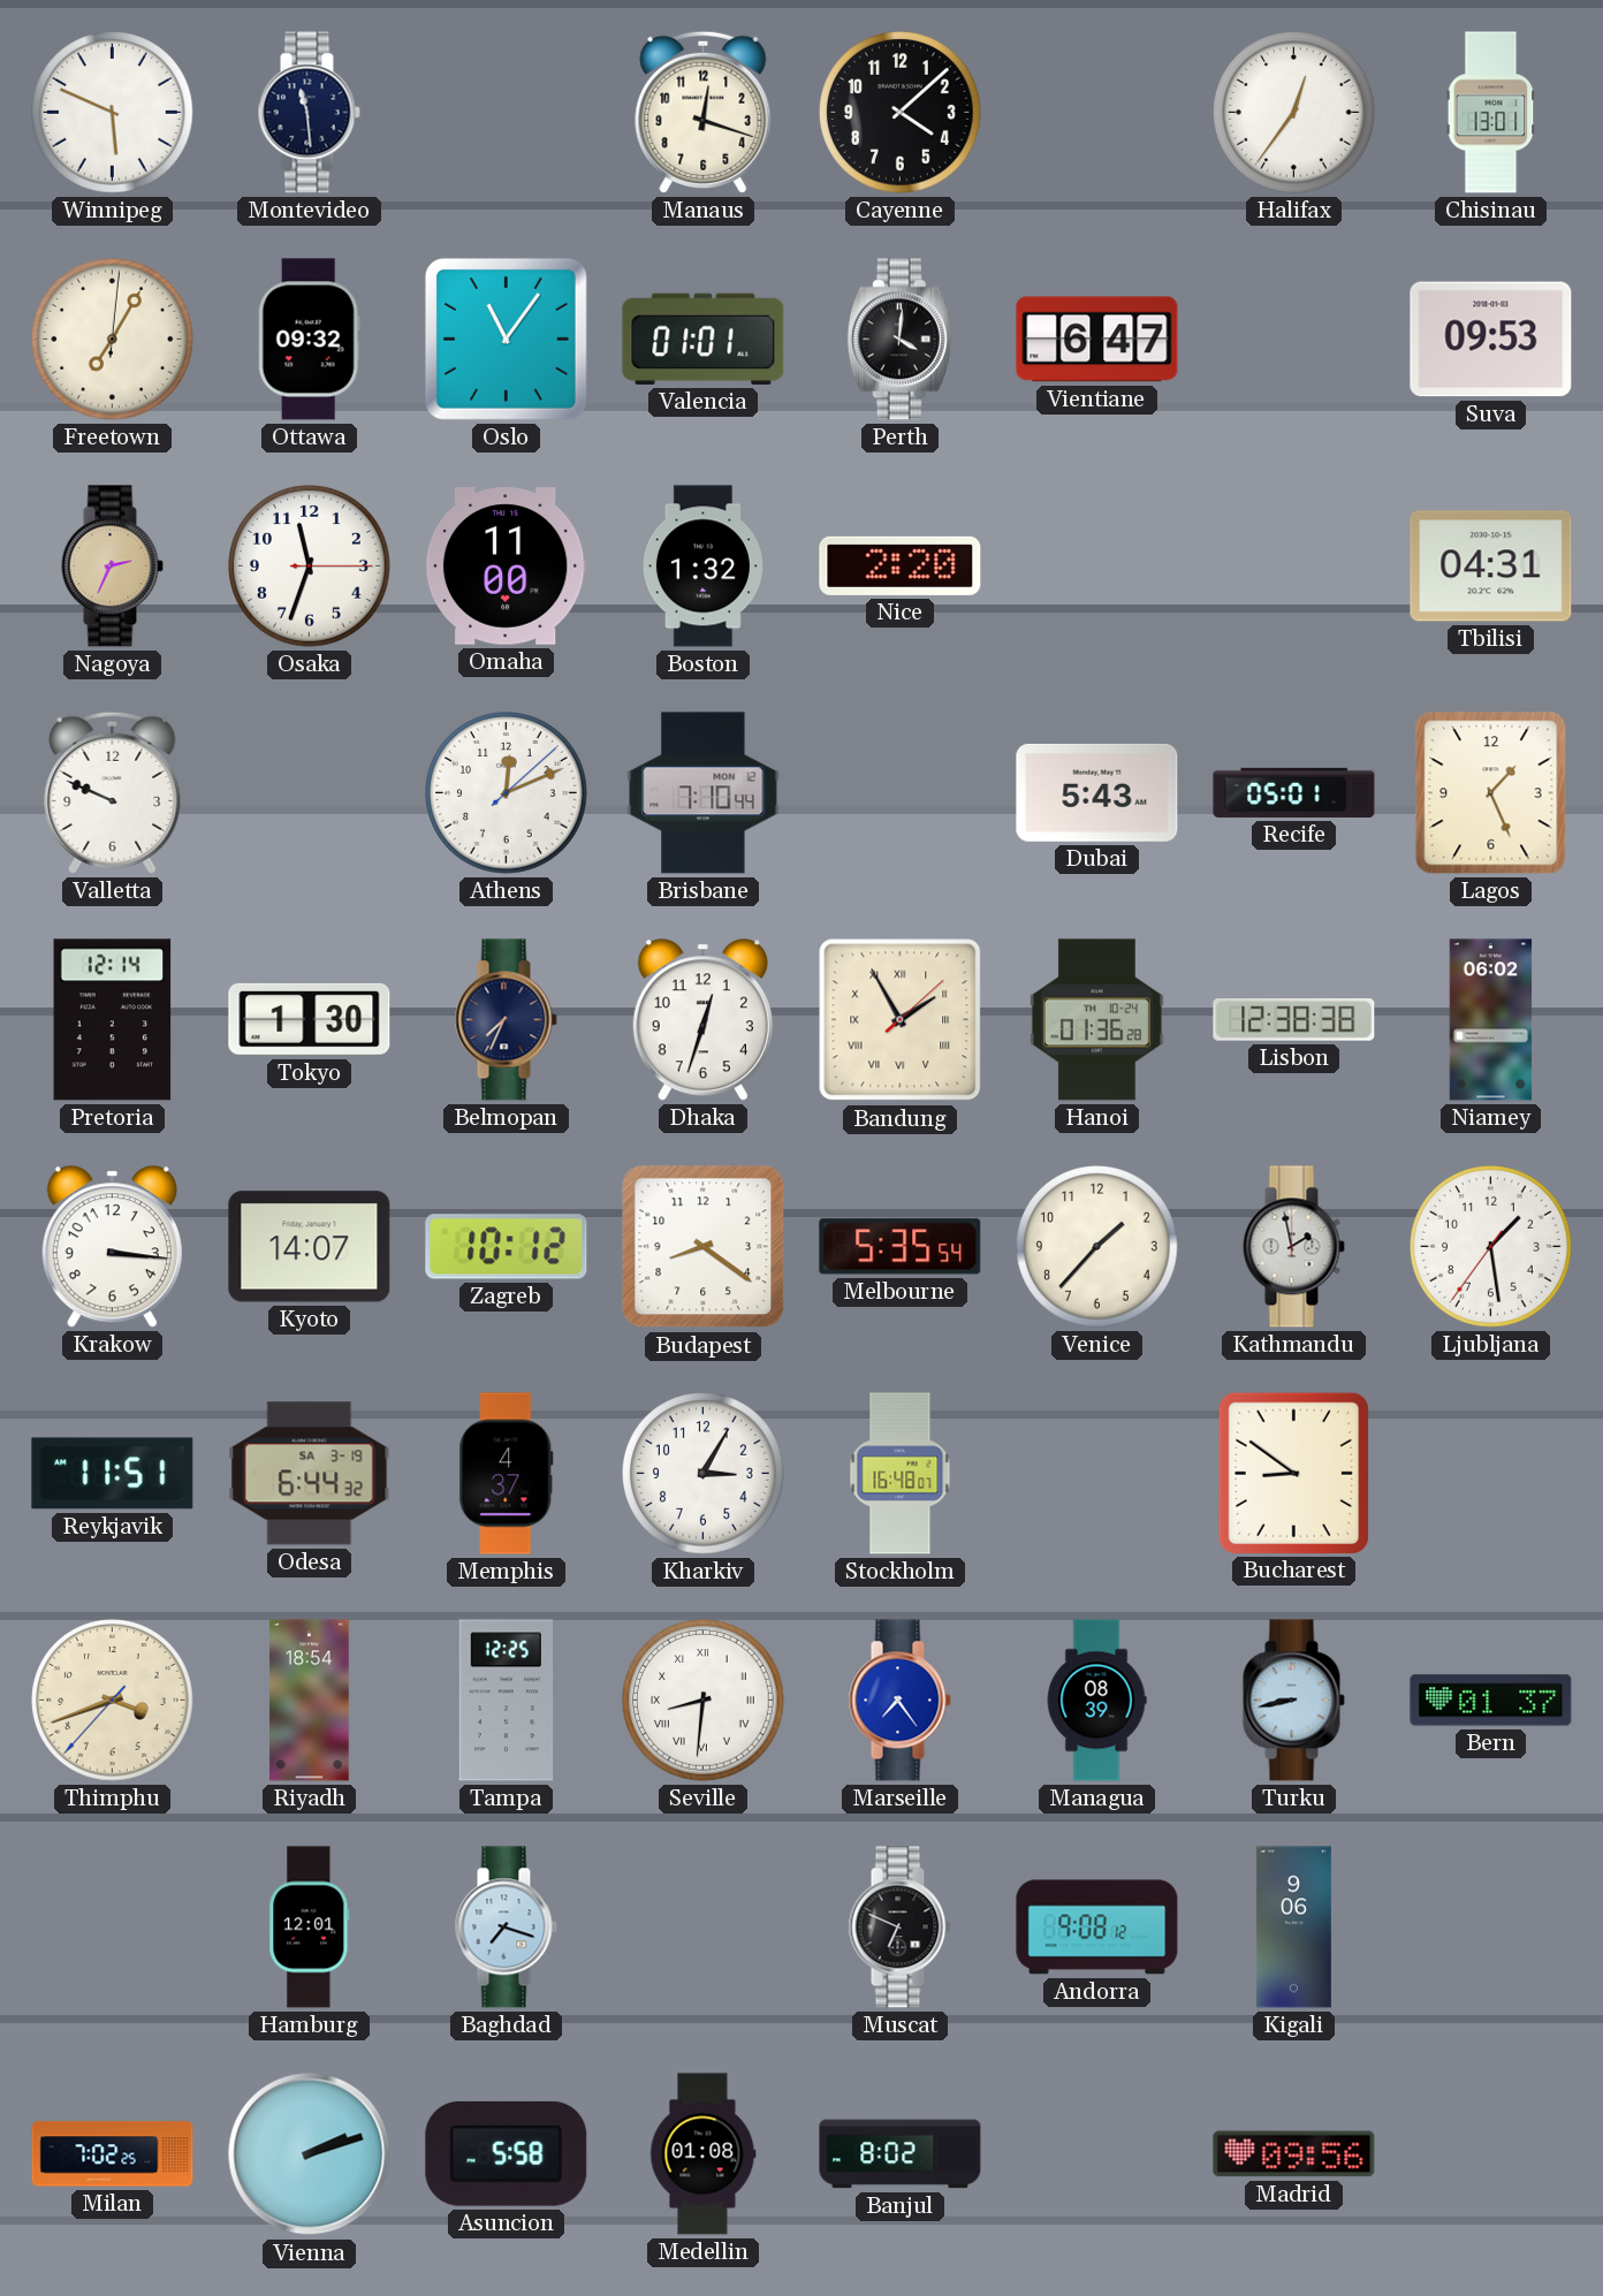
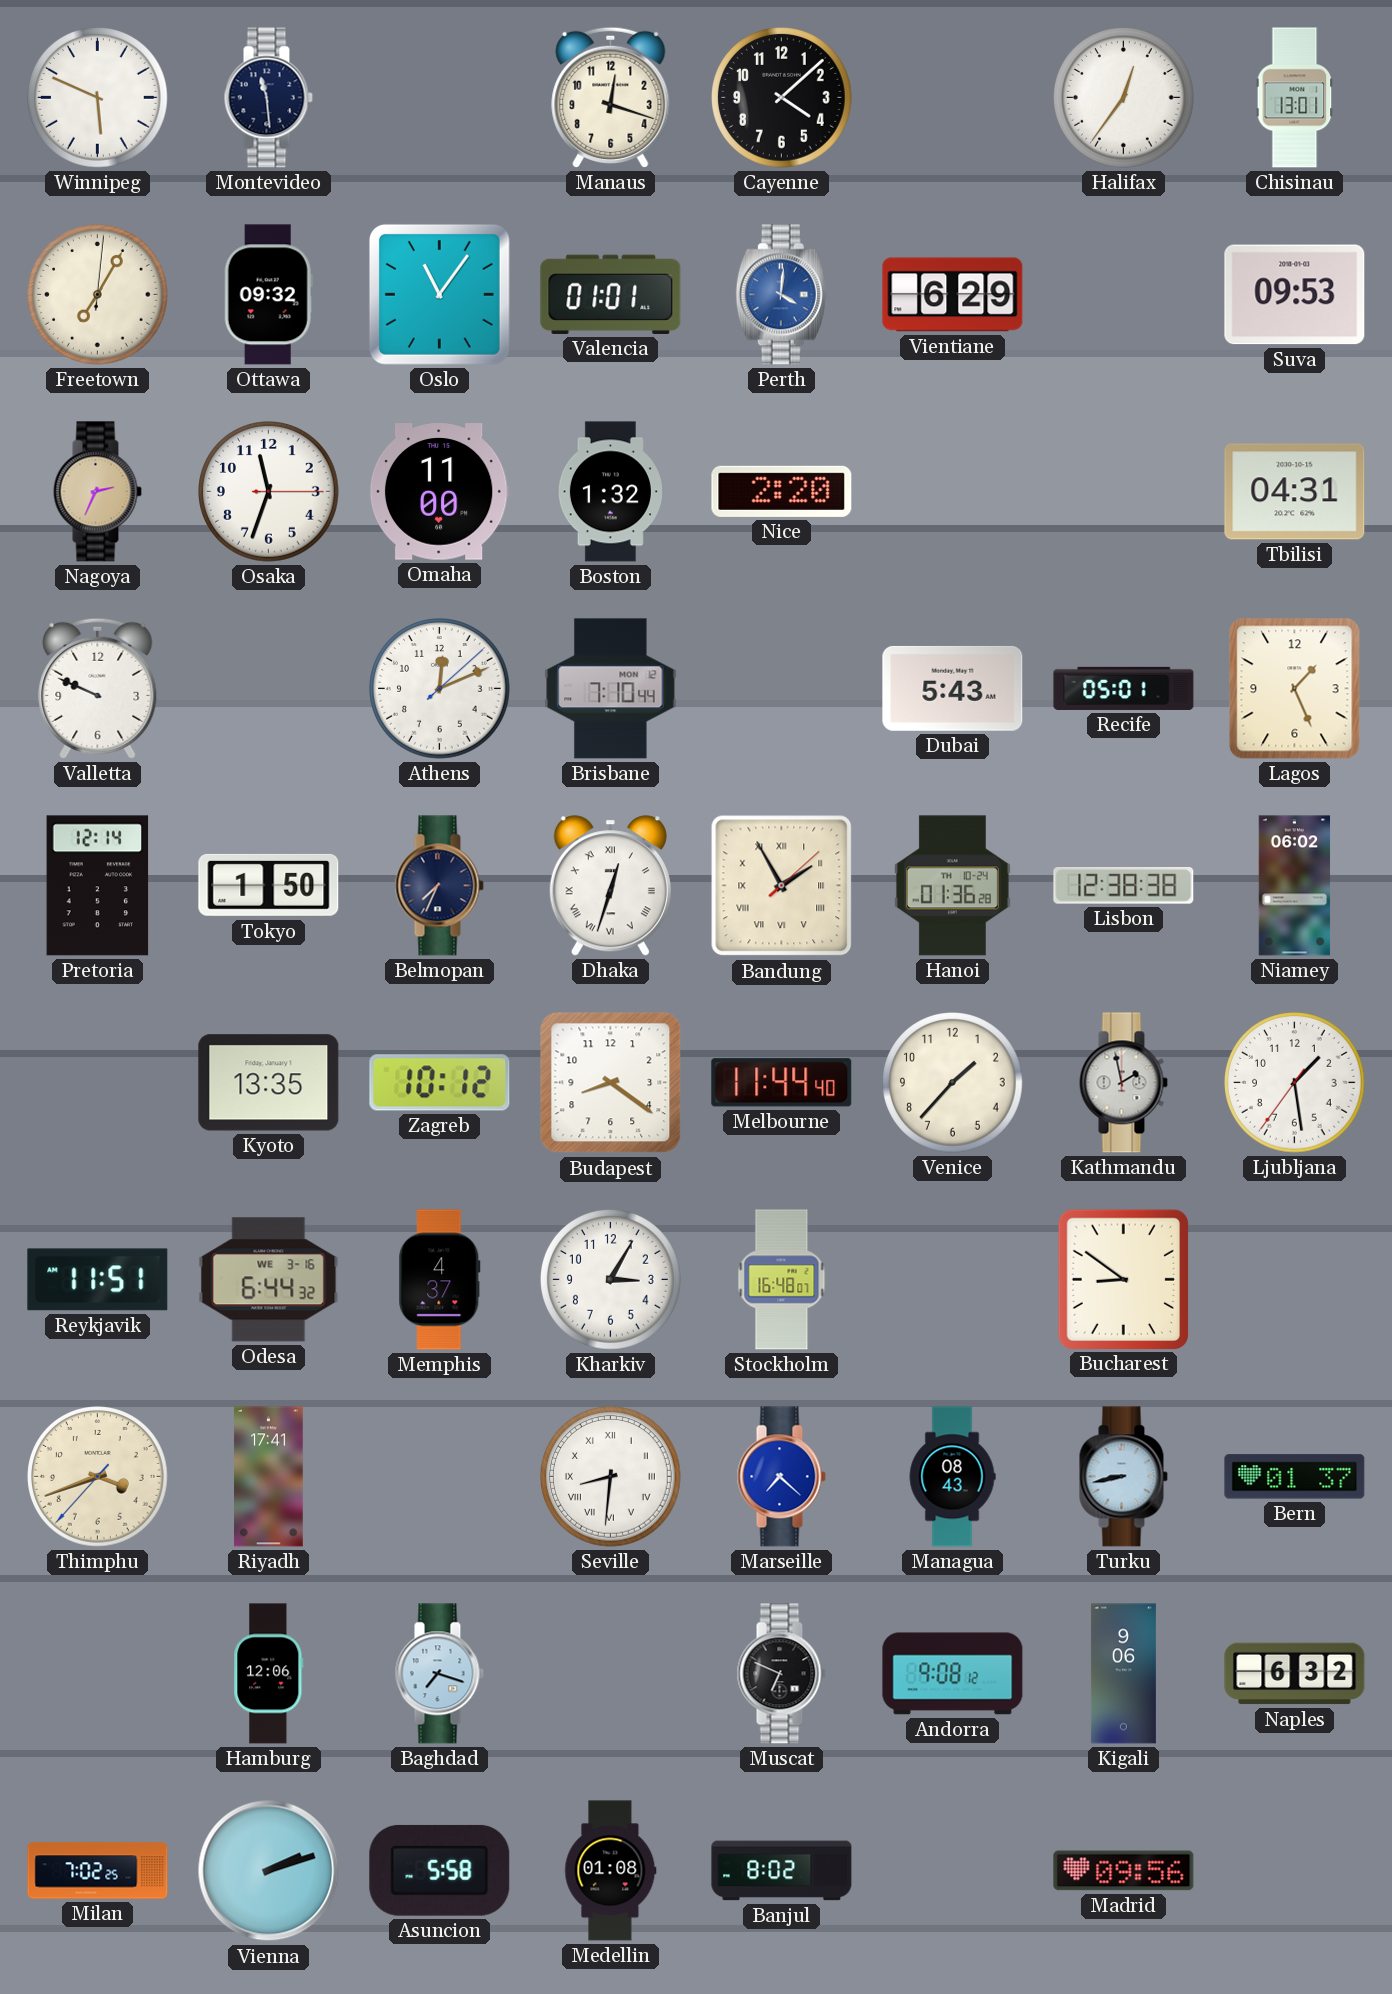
Perth dial: black -> blue (781, 295)
Vientiane: 6:47 -> 6:29 (953, 295)
Tokyo: 1:30 -> 1:50 (269, 885)
Dhaka numerals: Arabic -> Roman (610, 886)
Krakow: 3:16 -> none (112, 1247)
Kyoto: 14:07 -> 13:35 (269, 1083)
Melbourne: 5:35 -> 11:44 (782, 1083)
Odesa date: SA 3-19 -> WE 3-16 (269, 1280)
Riyadh: 18:54 -> 17:41 (269, 1477)
Tampa: 12:25 -> none (507, 1701)
Marseille: 7:24 -> 7:22 (781, 1477)
Managua: 08:39 -> 08:43 (952, 1477)
Hamburg: 12:01 -> 12:06 (269, 1674)
Naples: none -> 6:32 (1295, 1674)
